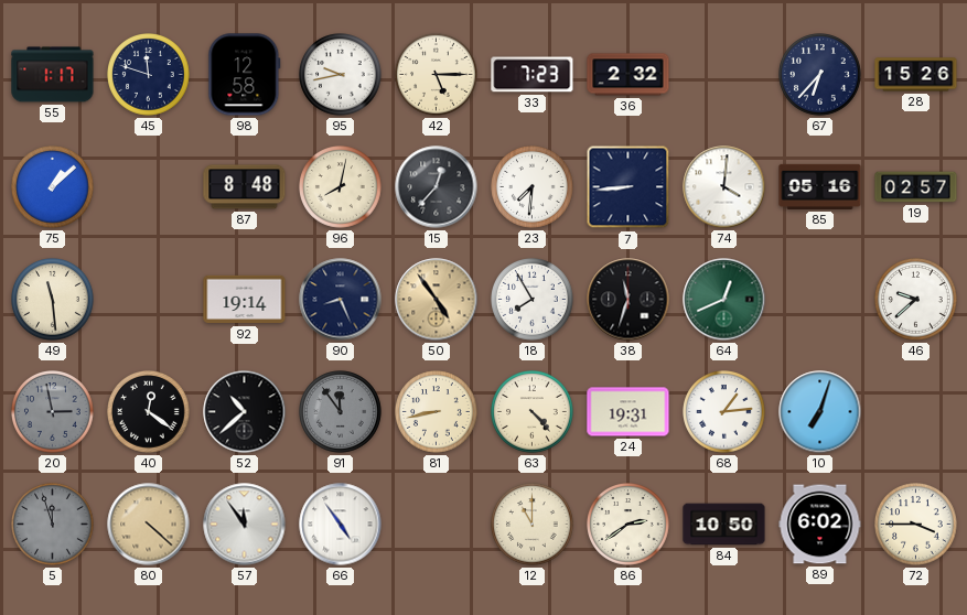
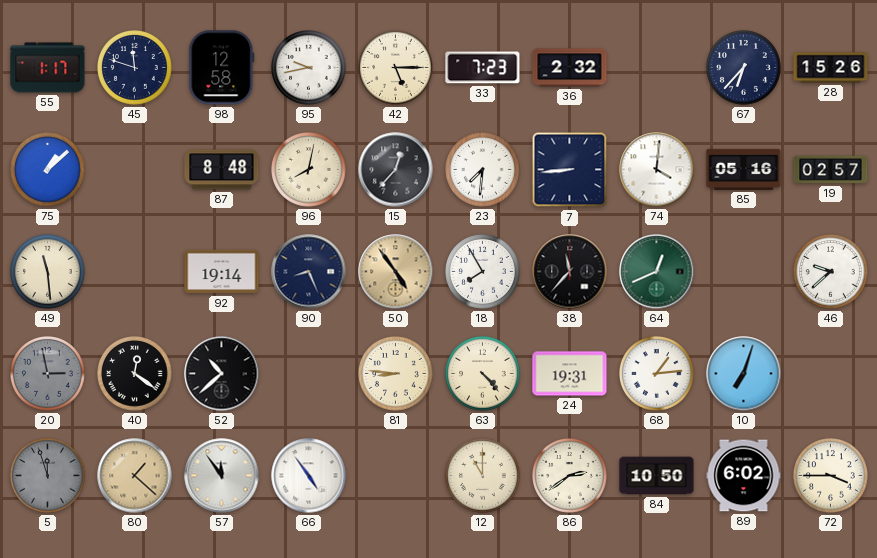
38: 11:33 -> 11:37 (570, 272)
91: 11:54 -> none (341, 412)
81: 8:43 -> 8:46 (396, 374)
80: 4:22 -> 1:22 (135, 476)
